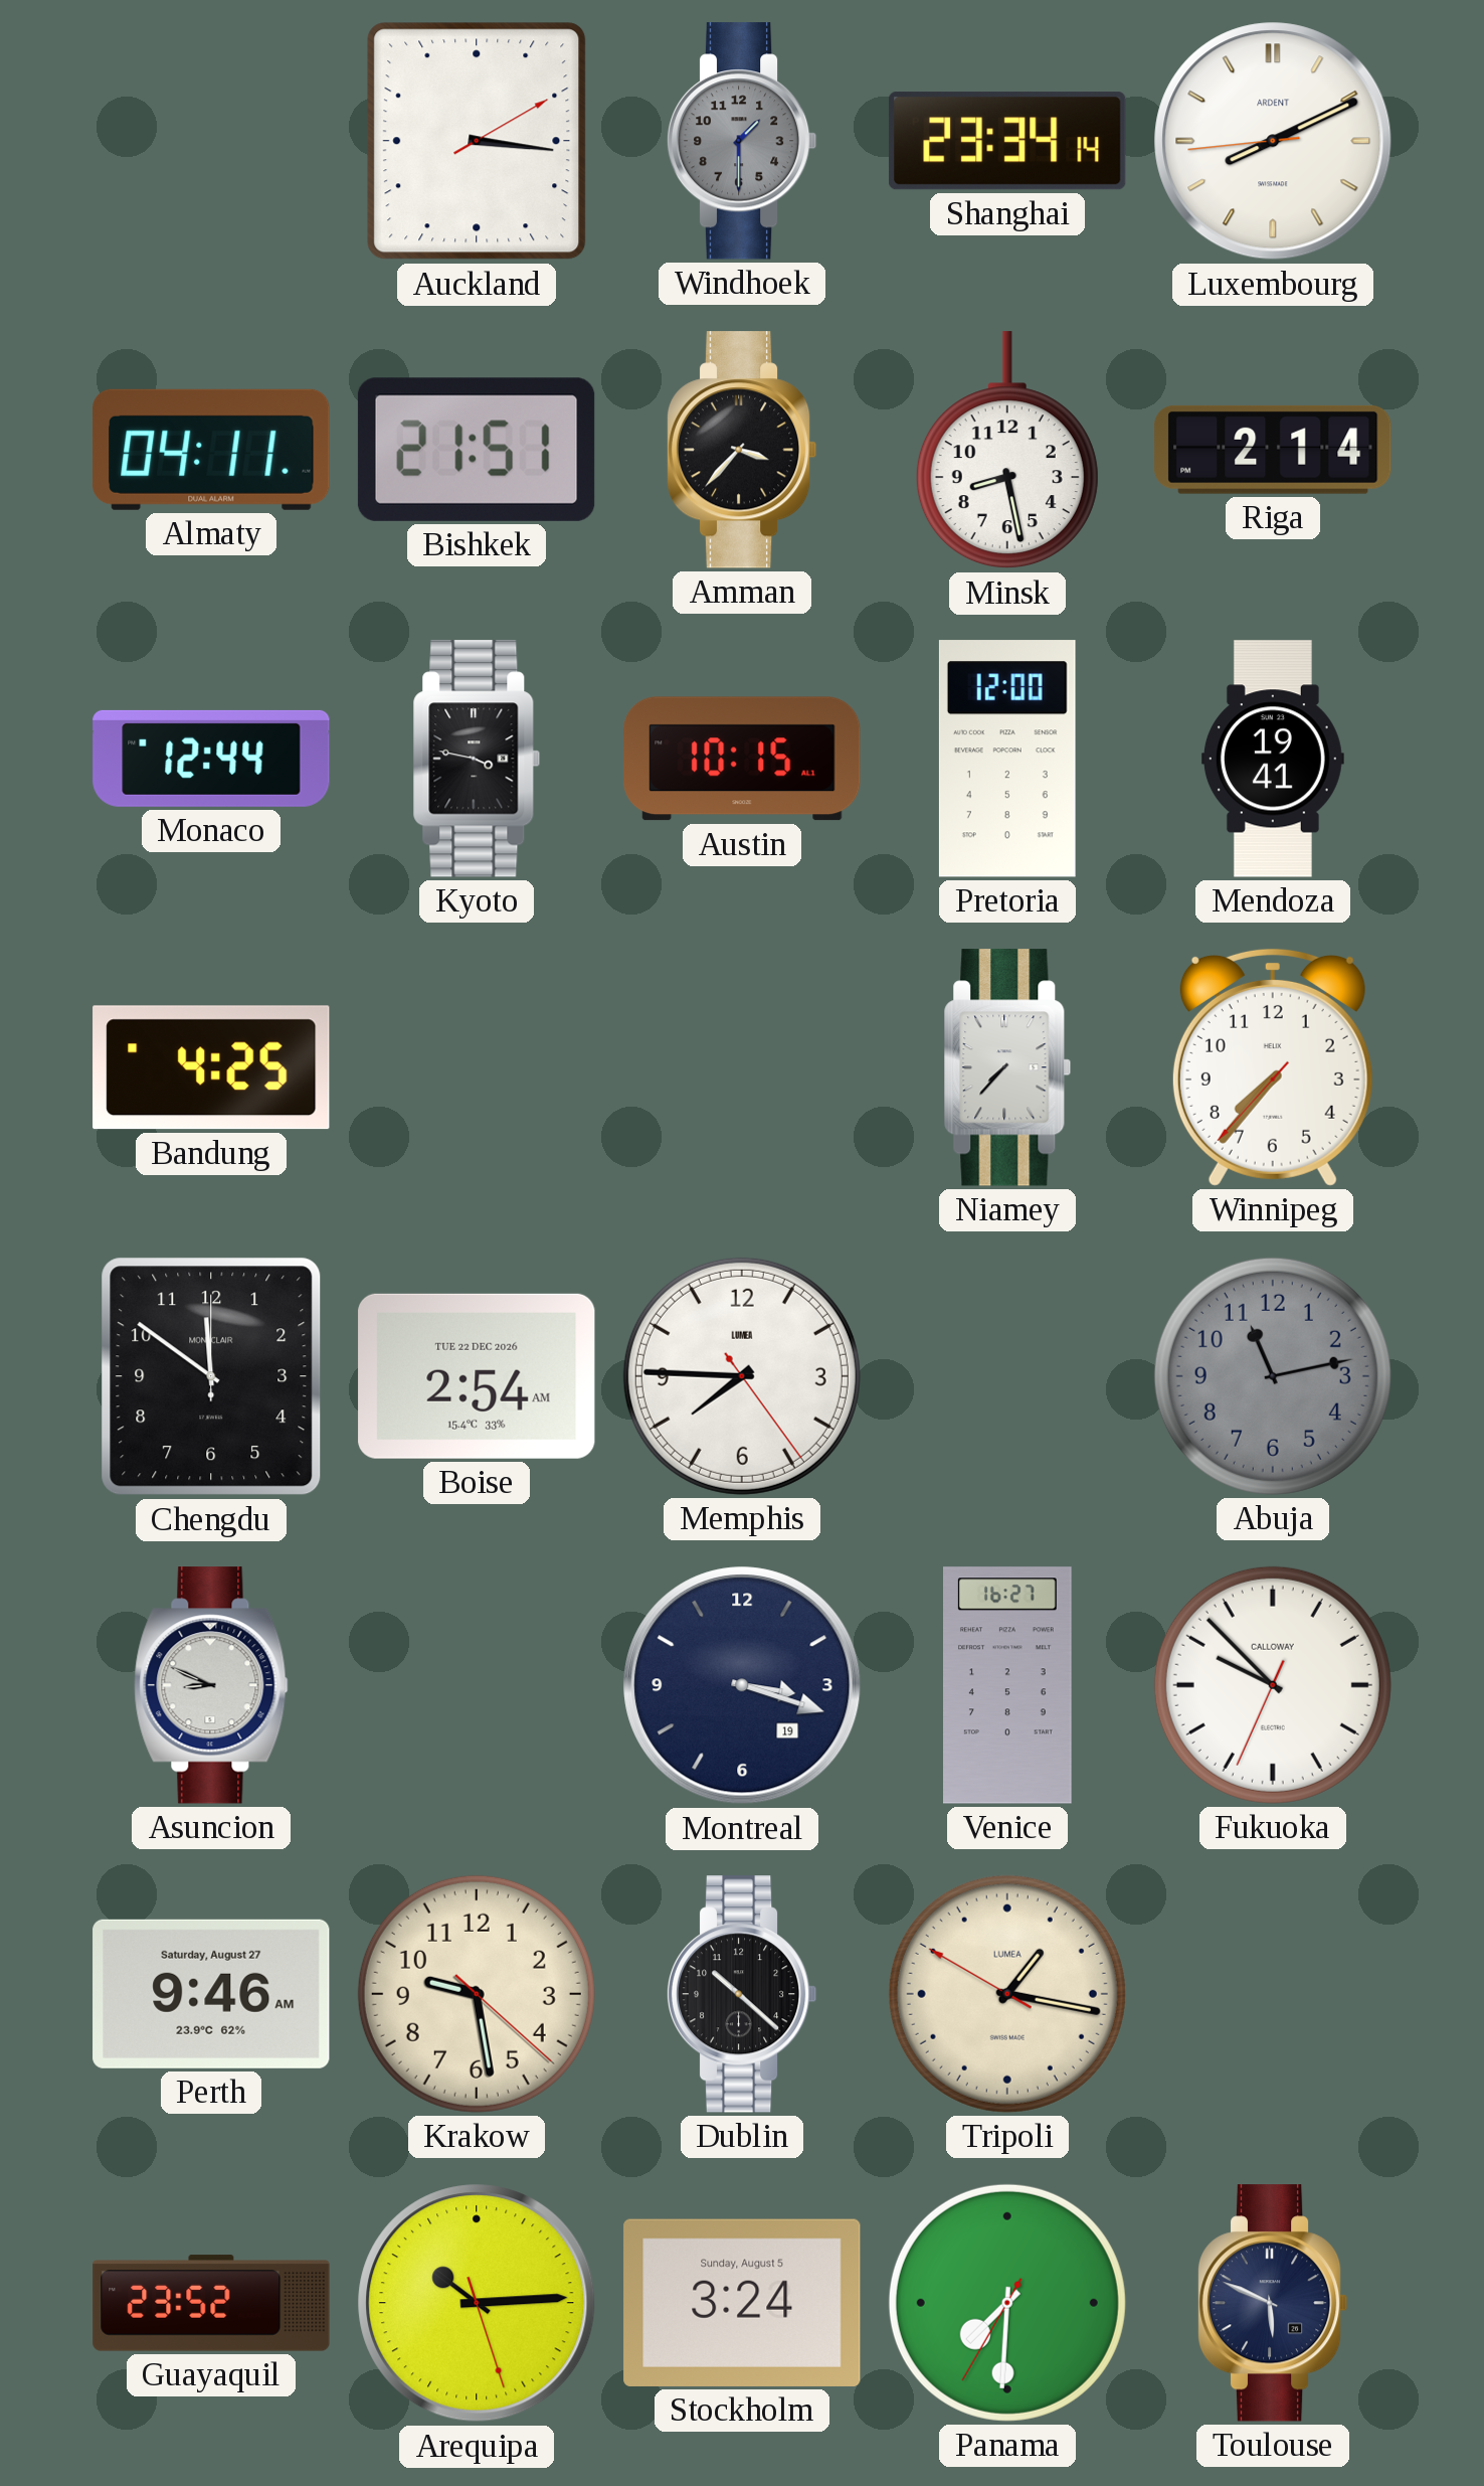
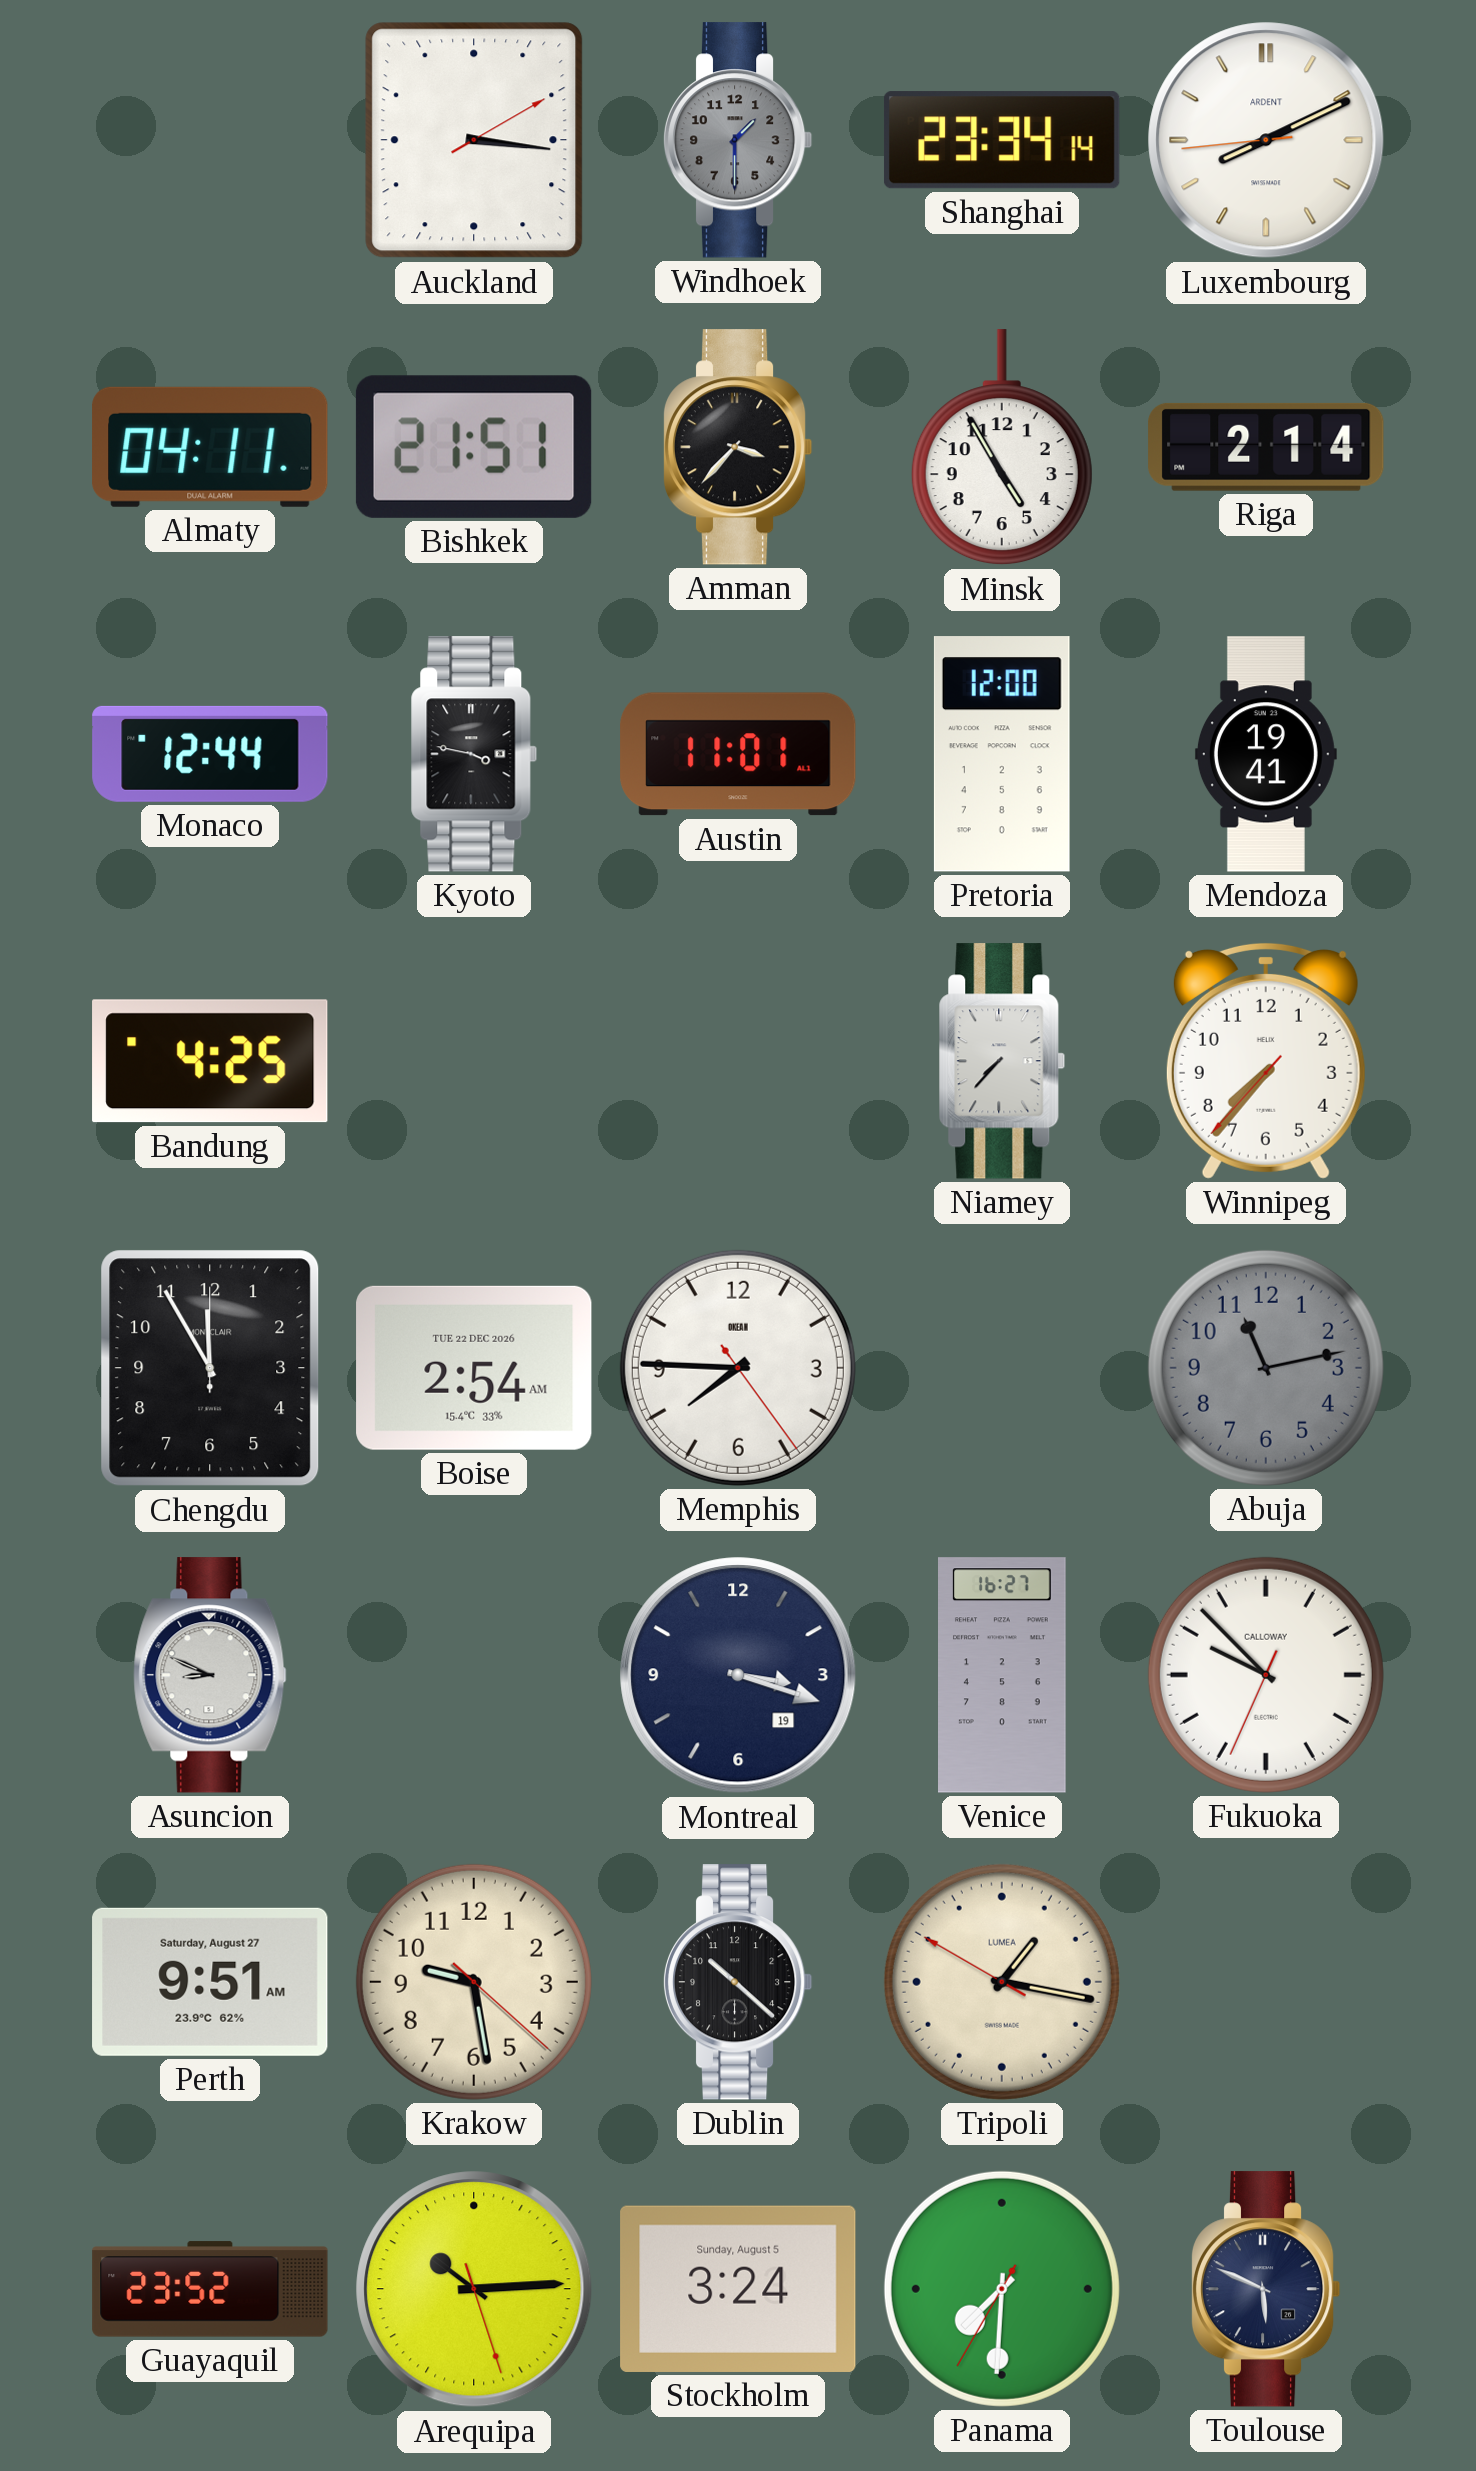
Minsk: 8:28 -> 4:55 (1002, 448)
Austin: 10:15 -> 11:01 (738, 754)
Chengdu: 11:51 -> 11:55 (210, 1368)
Memphis brand: LUMEA -> OKEAN (738, 1368)
Perth: 9:46 -> 9:51 (210, 1982)
